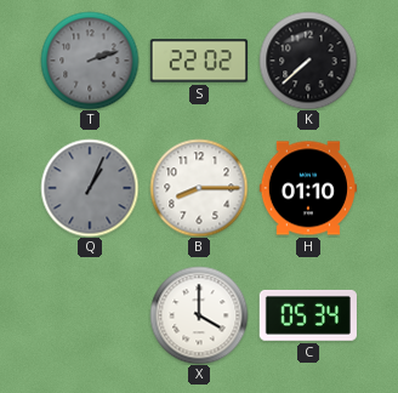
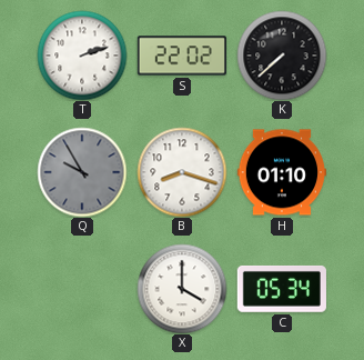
T dial: grey -> white (82, 56)
Q: 1:04 -> 9:55 (82, 172)
B: 8:15 -> 8:18 (182, 172)
